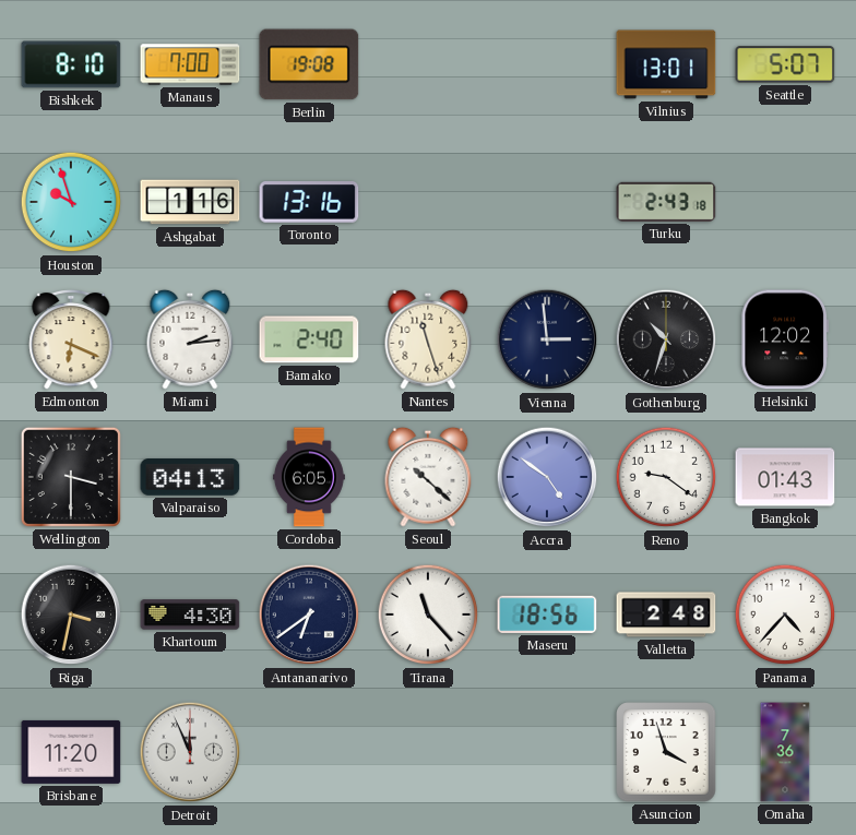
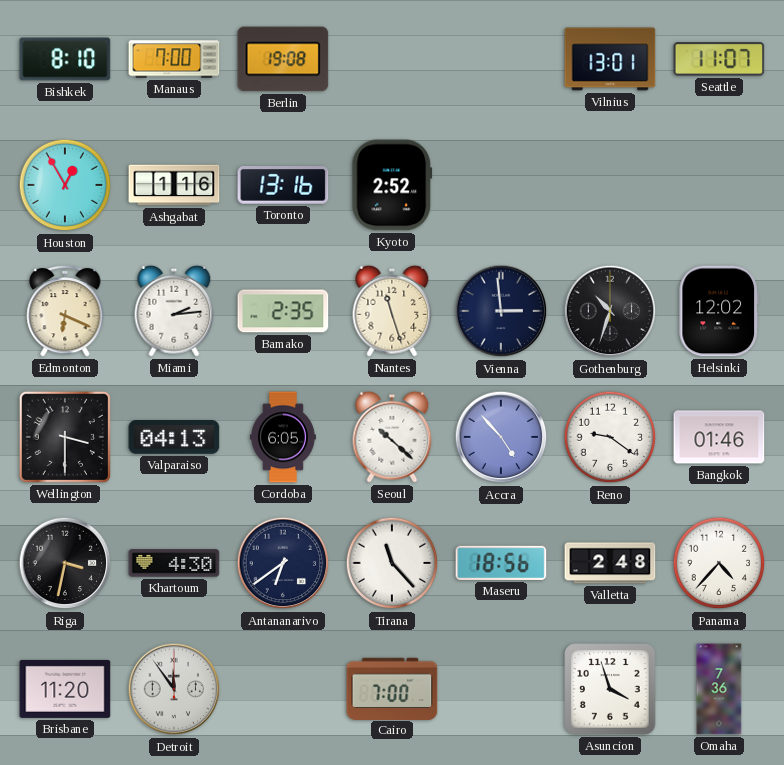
Seattle: 5:07 -> 11:07 (719, 59)
Houston: 9:57 -> 12:55 (65, 185)
Kyoto: none -> 2:52 (392, 185)
Turku: 2:43 -> none (666, 202)
Bamako: 2:40 -> 2:35 (283, 311)
Accra: 4:51 -> 4:53 (501, 437)
Bangkok: 01:43 -> 01:46 (719, 437)
Detroit: 11:56 -> 11:54 (174, 689)
Cairo: none -> 7:00 (392, 688)
